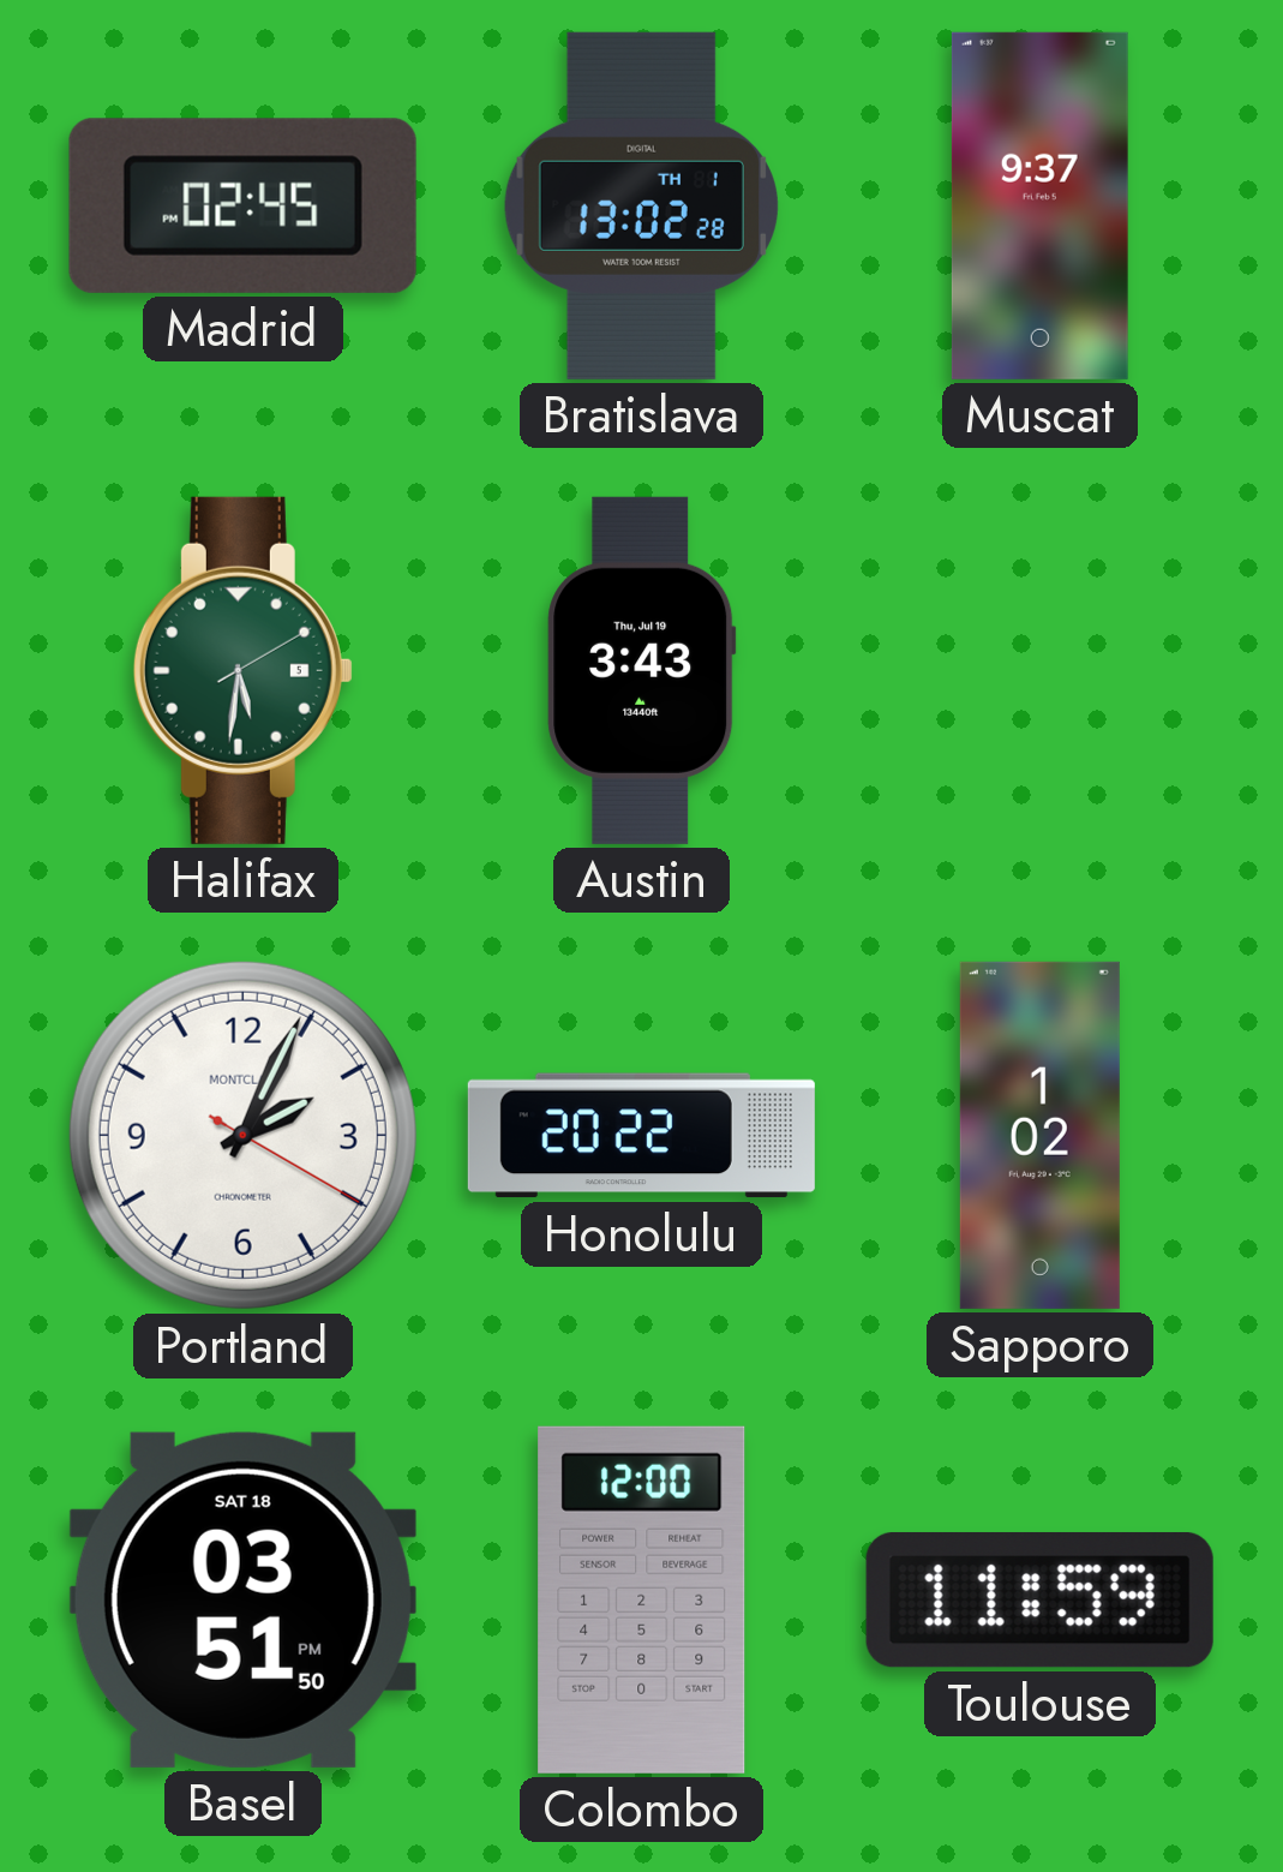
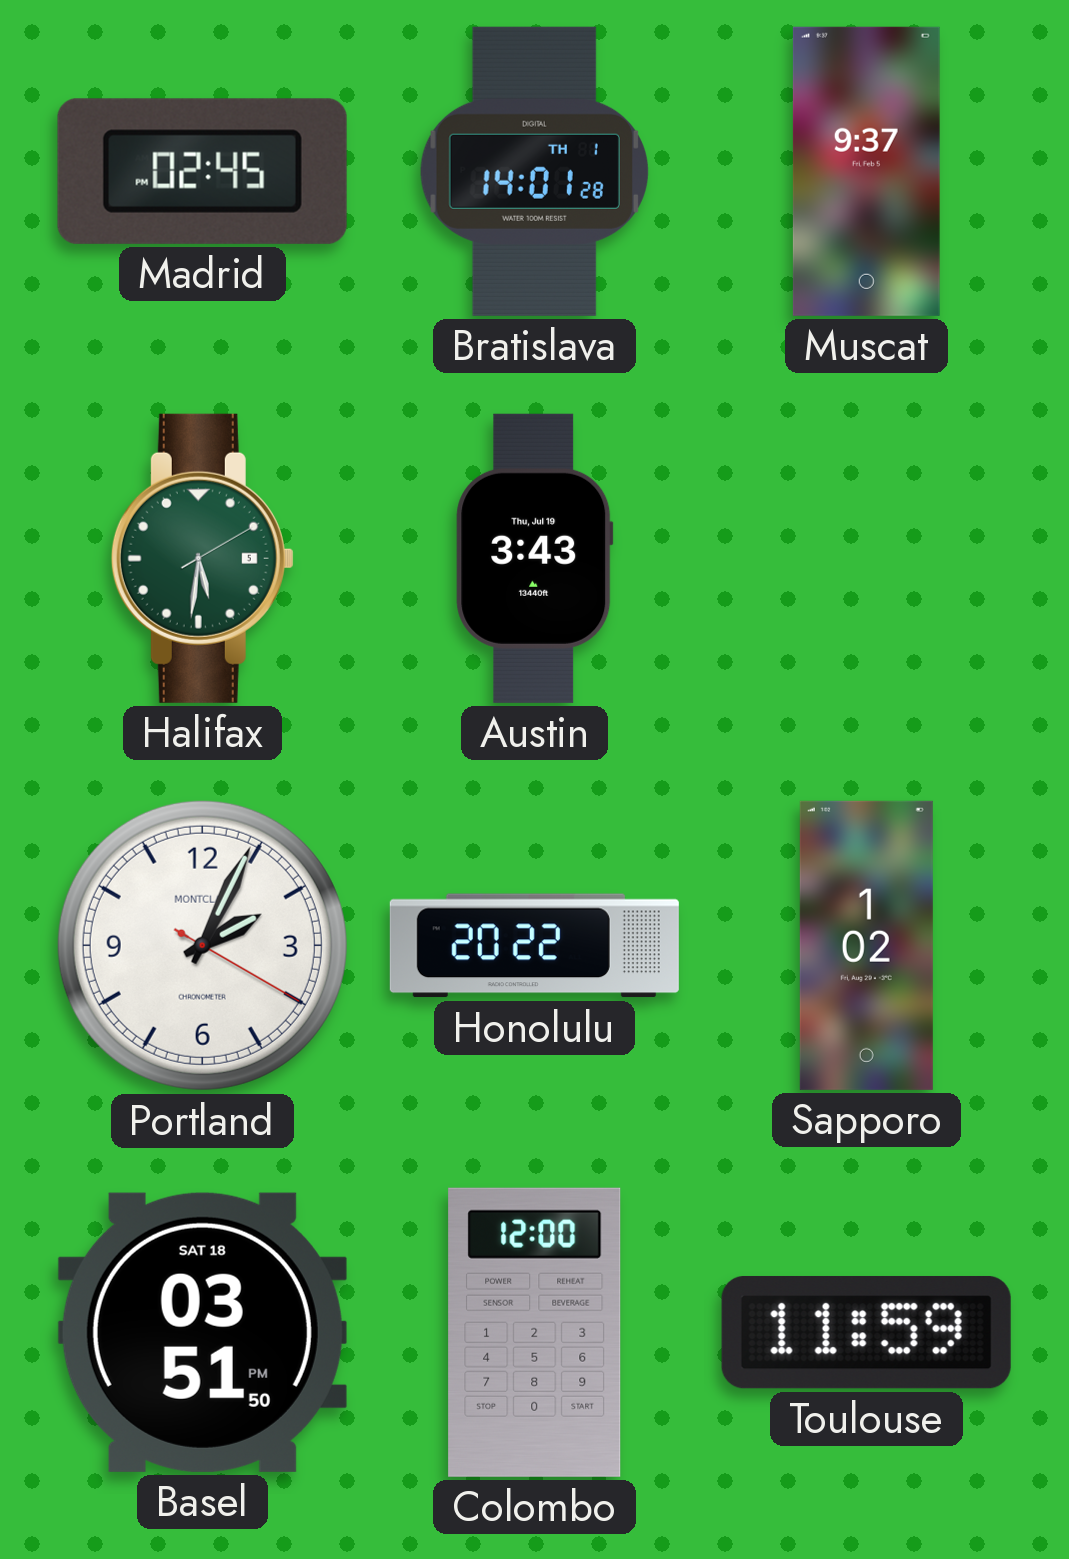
Bratislava: 13:02 -> 14:01 (534, 171)
